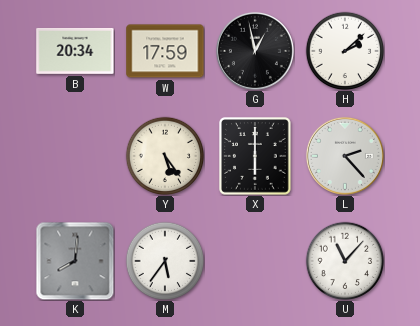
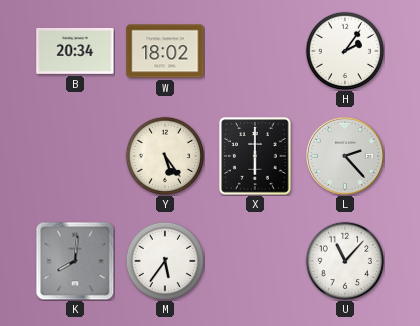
W: 17:59 -> 18:02 (165, 51)
G: 12:58 -> none (255, 51)
H: 2:08 -> 2:06 (345, 51)
